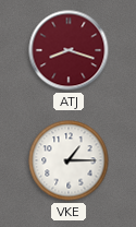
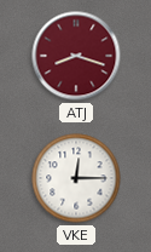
VKE: 1:15 -> 12:15 (76, 178)
